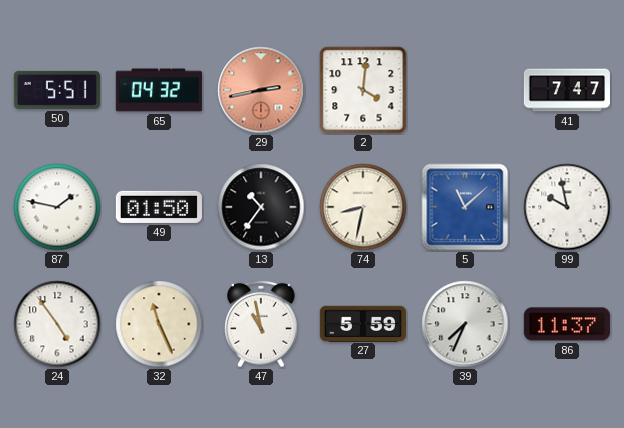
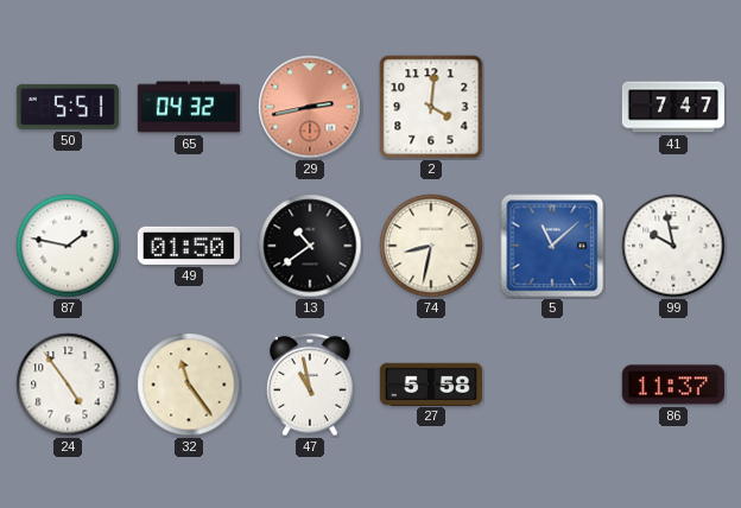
13: 10:36 -> 10:39 (310, 246)
32: 11:26 -> 11:24 (189, 385)
27: 5:59 -> 5:58 (431, 383)
39: 7:34 -> none (465, 324)
